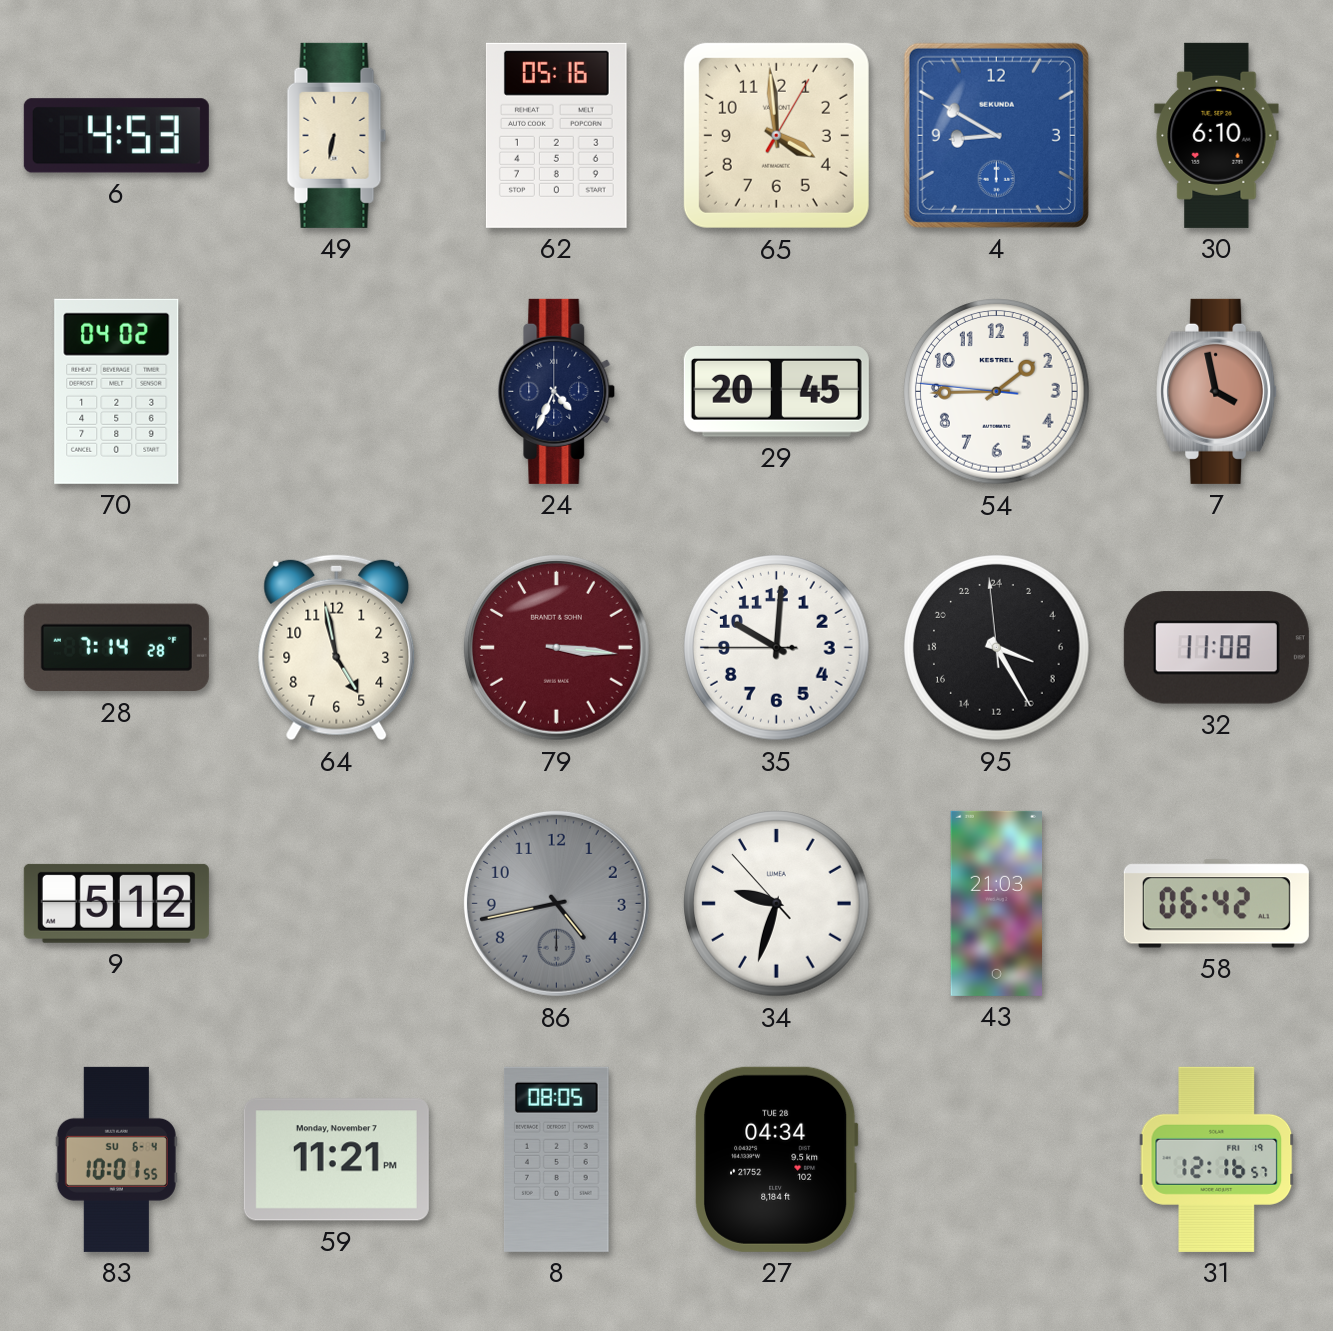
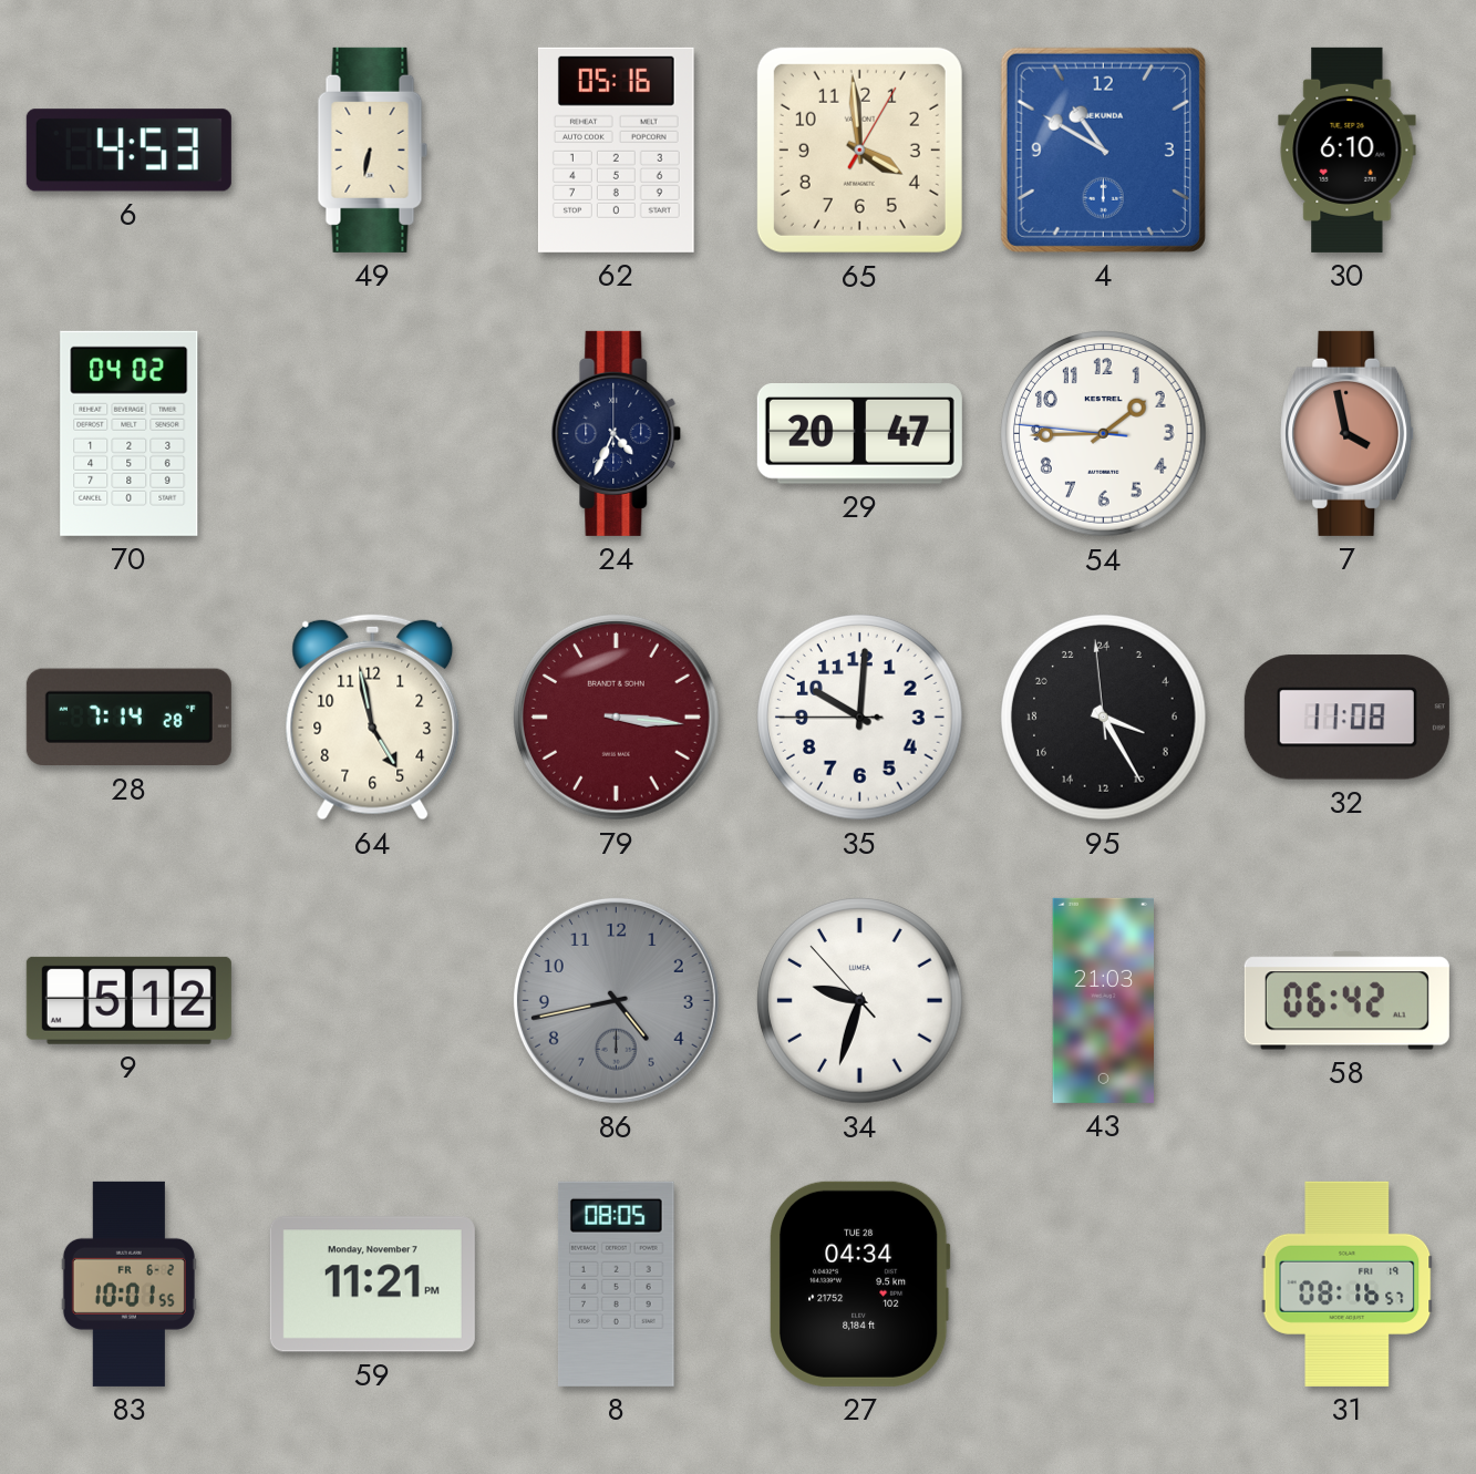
4: 8:50 -> 10:50 (1103, 150)
29: 20:45 -> 20:47 (859, 434)
83 date: SU 6-4 -> FR 6-2 (128, 1284)
31: 12:16 -> 08:16 (1348, 1284)
